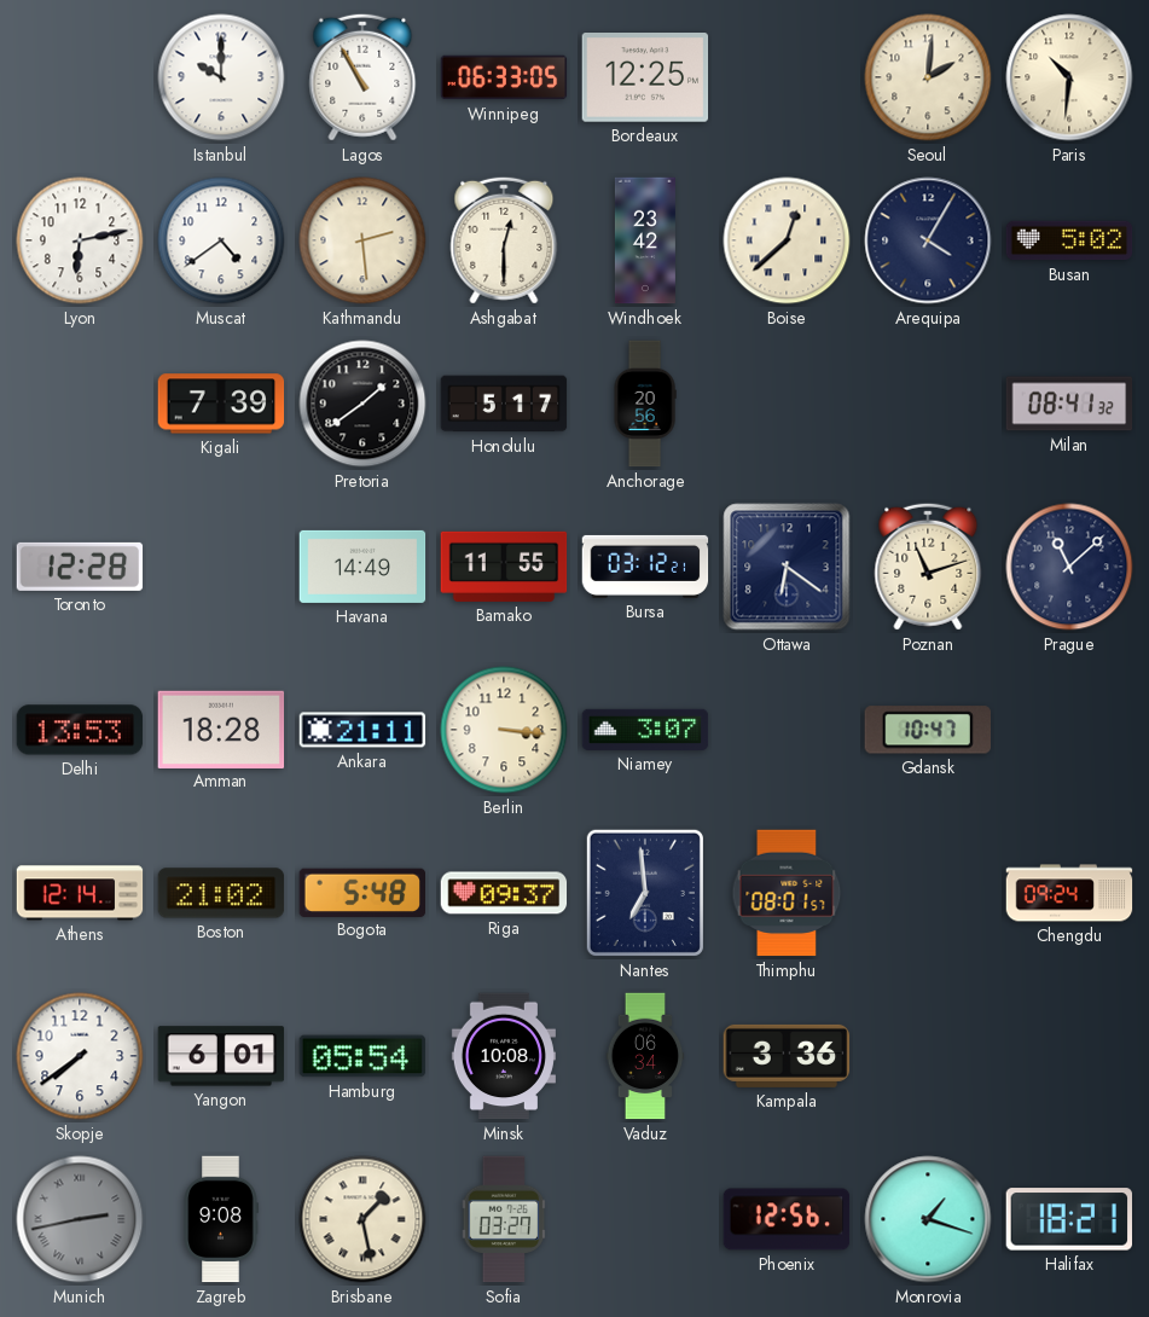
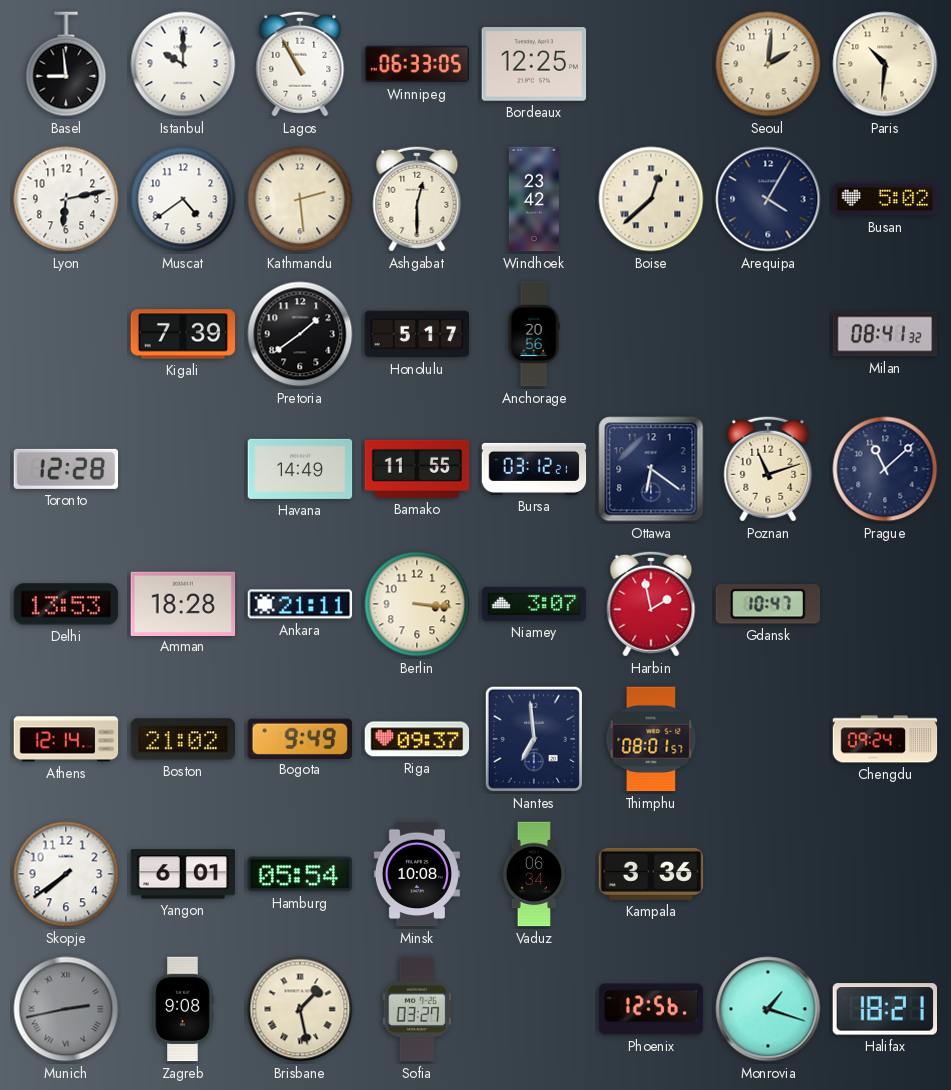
Basel: none -> 8:59 (66, 64)
Harbin: none -> 1:58 (651, 604)
Bogota: 5:48 -> 9:49 (299, 738)
